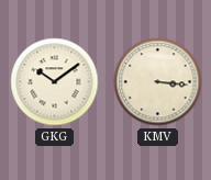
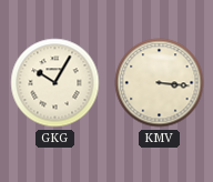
GKG: 10:09 -> 10:05 (55, 83)
